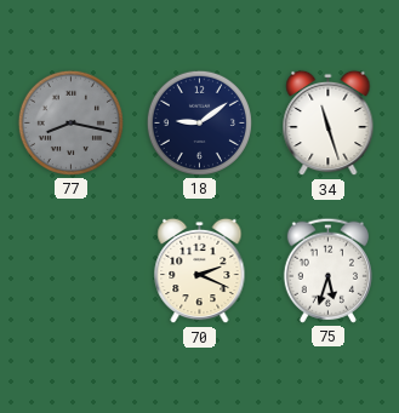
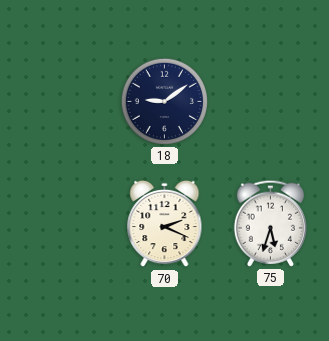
77: 8:17 -> none (70, 122)
34: 11:27 -> none (329, 124)
